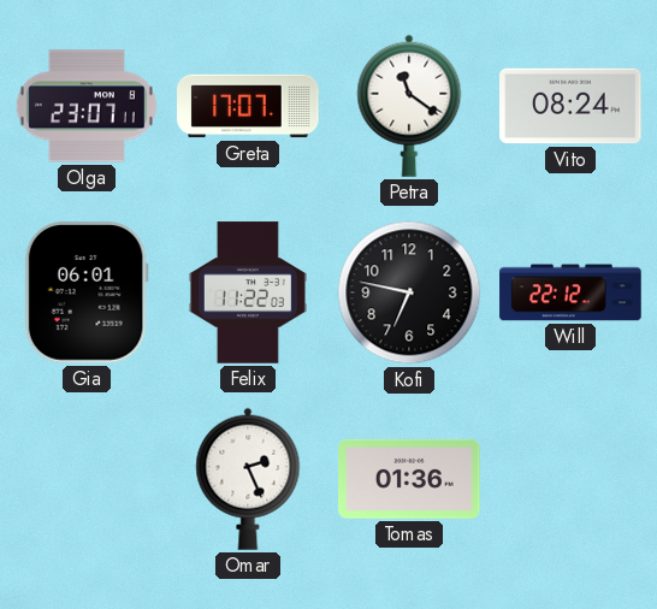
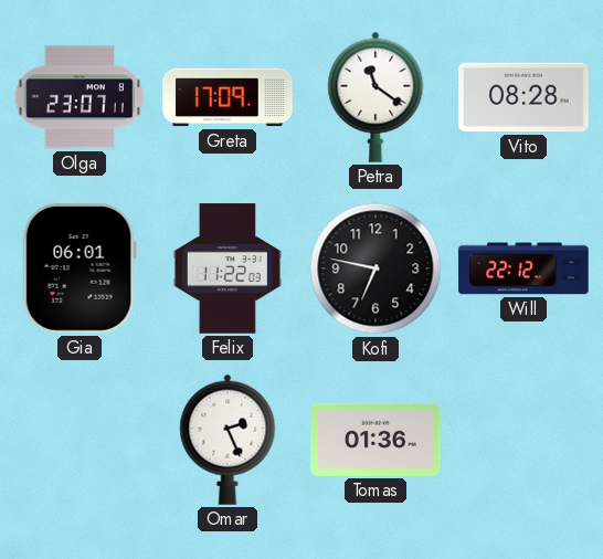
Greta: 17:07 -> 17:09 (228, 97)
Vito: 08:24 -> 08:28 (523, 97)
